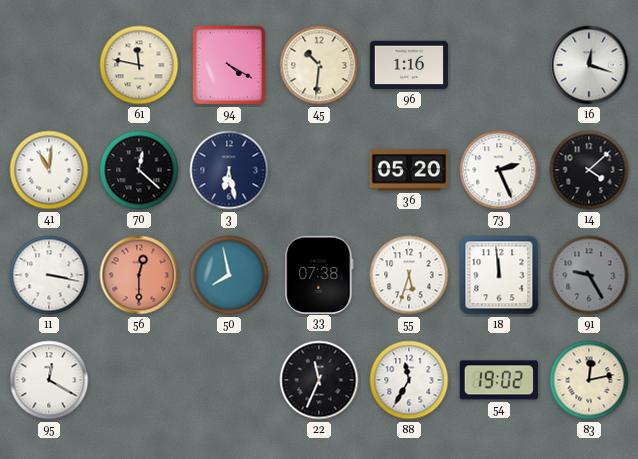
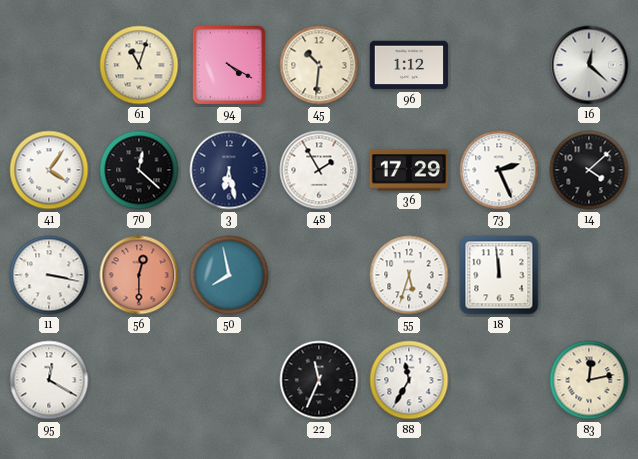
61: 11:47 -> 11:03 (139, 65)
96: 1:16 -> 1:12 (409, 65)
16: 12:18 -> 12:22 (589, 65)
41: 11:01 -> 4:06 (49, 170)
48: none -> 1:55 (319, 170)
36: 05:20 -> 17:29 (409, 170)
33: 07:38 -> none (319, 274)
91: 9:25 -> none (589, 275)
54: 19:02 -> none (498, 380)
